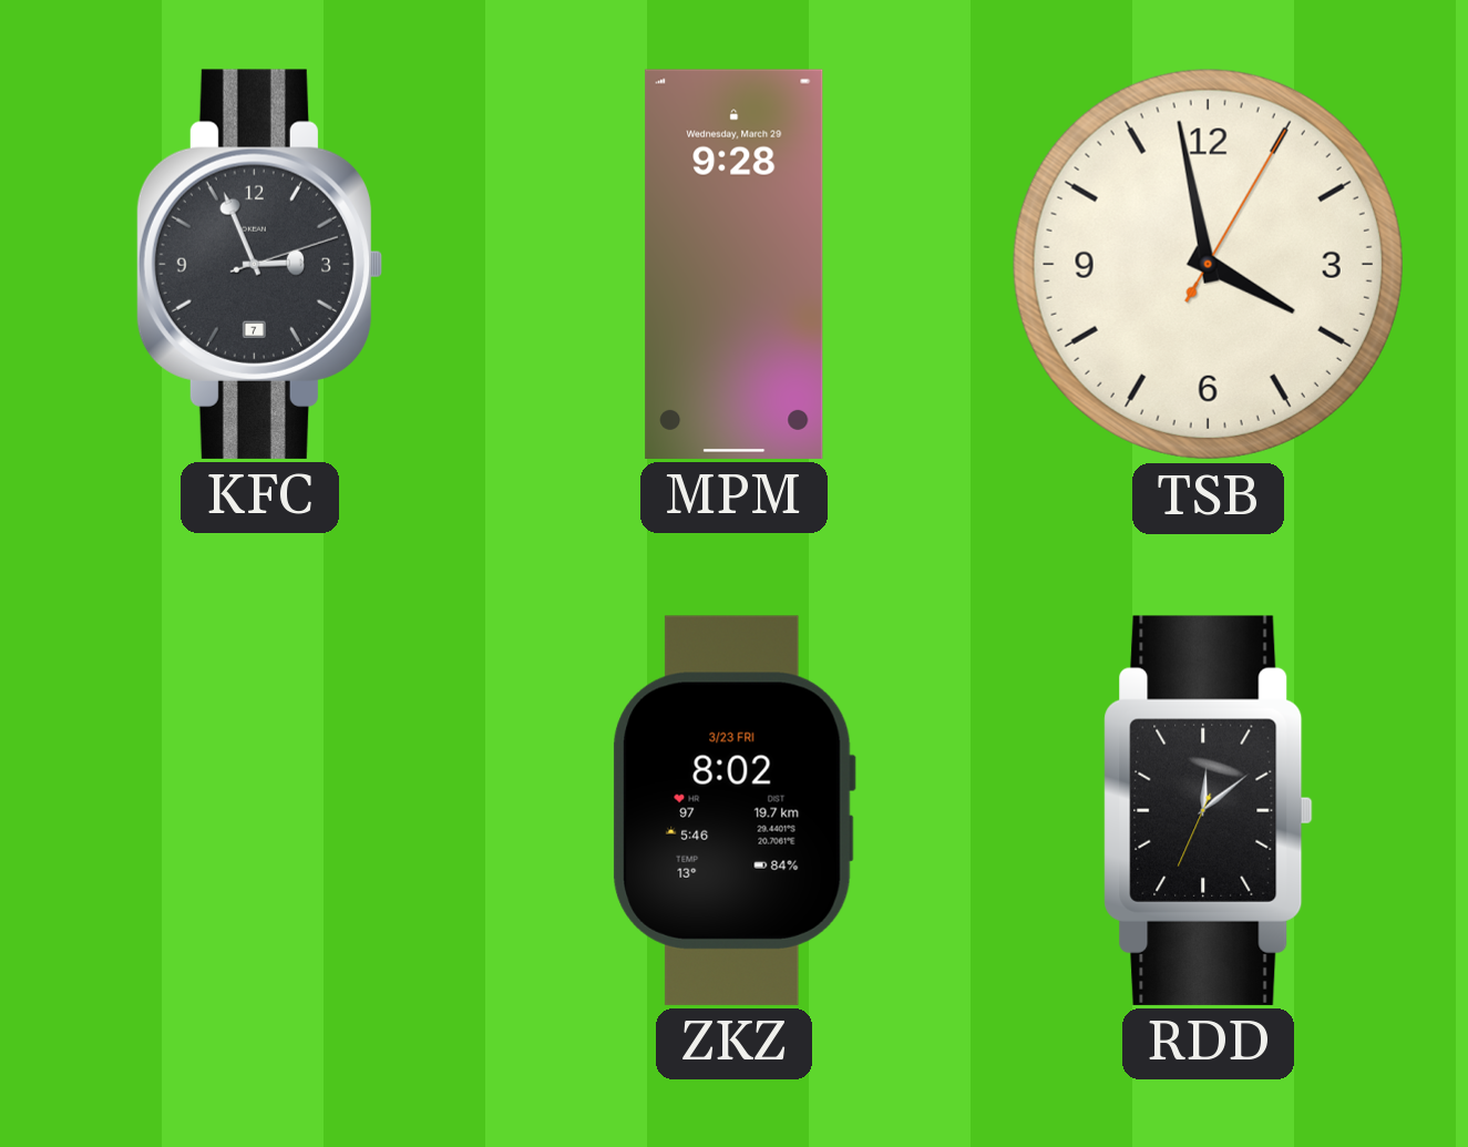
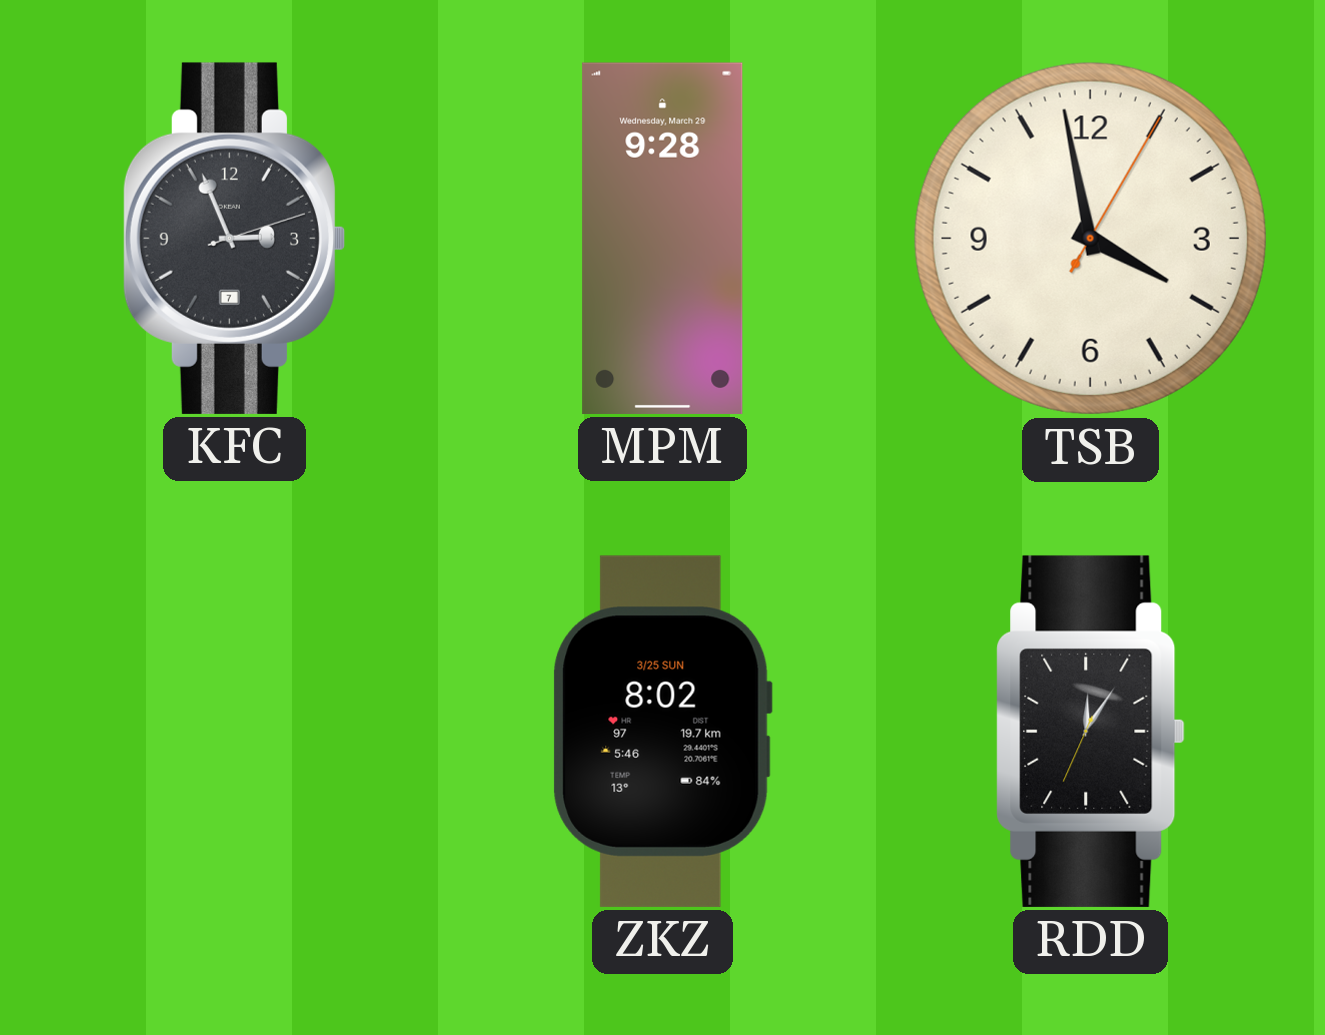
ZKZ date: 3/23 FRI -> 3/25 SUN (662, 731)
RDD: 12:08 -> 12:05 (1091, 731)
